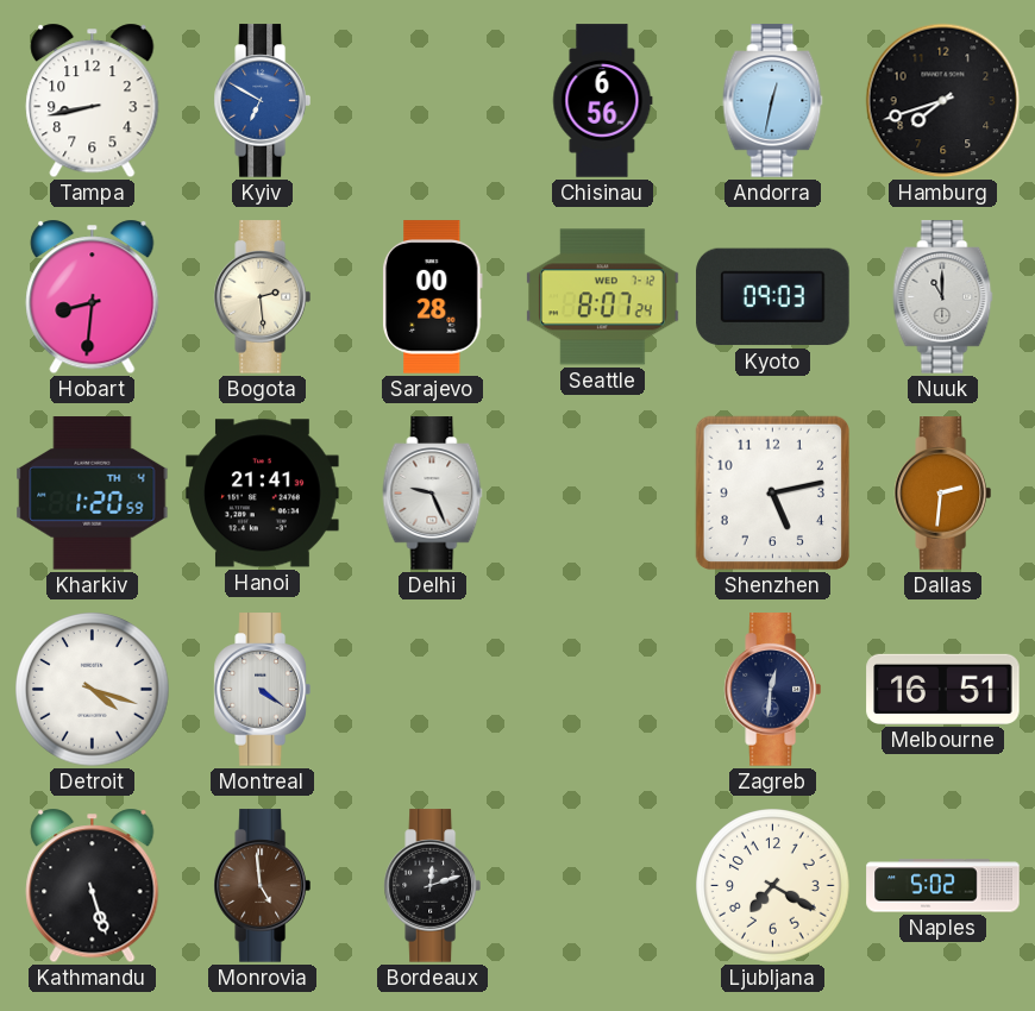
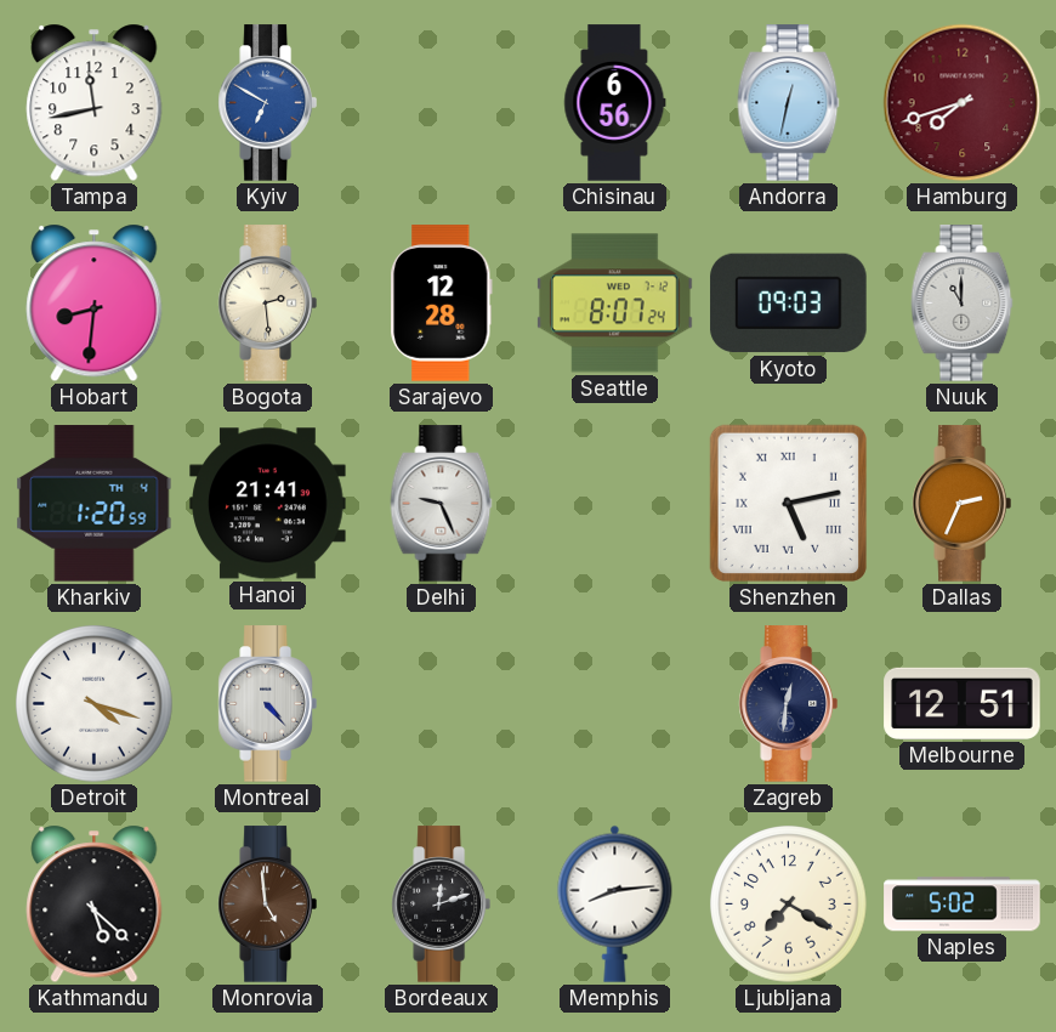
Tampa: 8:43 -> 11:43 (95, 103)
Hamburg dial: black -> burgundy (963, 103)
Sarajevo: 00:28 -> 12:28 (442, 304)
Shenzhen numerals: Arabic -> Roman (789, 504)
Dallas: 2:31 -> 2:34 (961, 504)
Montreal: 4:21 -> 4:23 (267, 704)
Melbourne: 16:51 -> 12:51 (963, 703)
Kathmandu: 5:27 -> 5:22 (95, 905)
Memphis: none -> 8:14 (615, 903)
